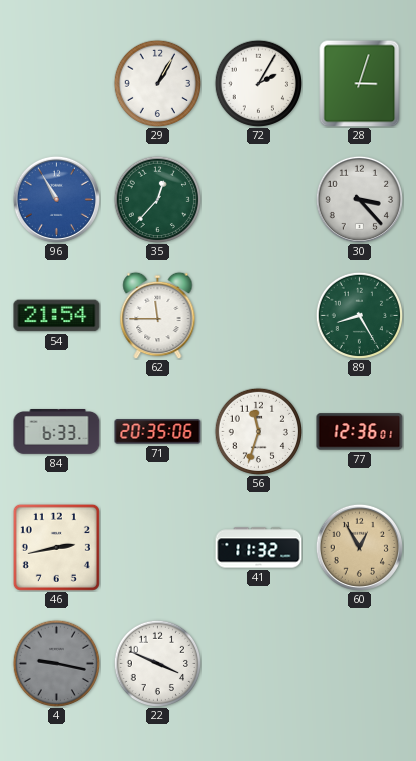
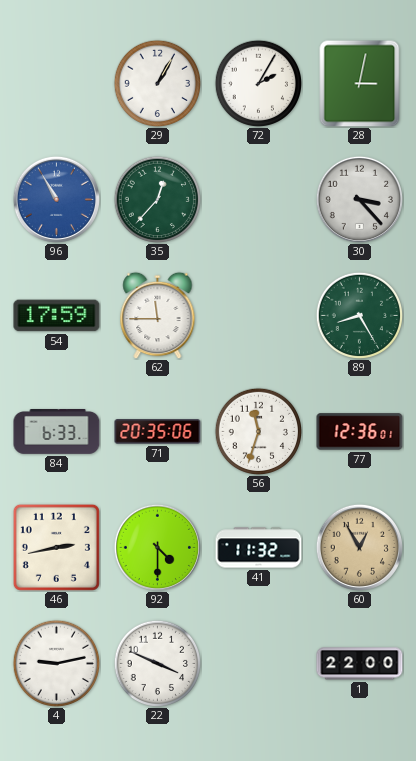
28: 3:03 -> 3:02 (360, 83)
54: 21:54 -> 17:59 (57, 316)
92: none -> 4:30 (157, 547)
4: 9:17 -> 9:13 (56, 663)
4 dial: grey -> white (56, 663)
1: none -> 22:00 (360, 664)
